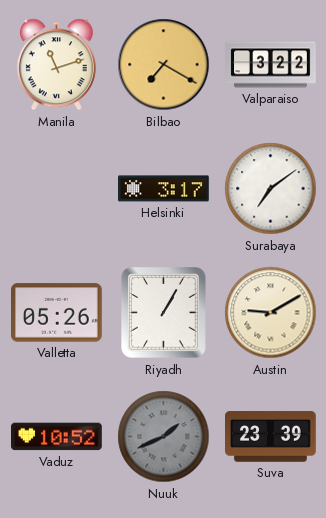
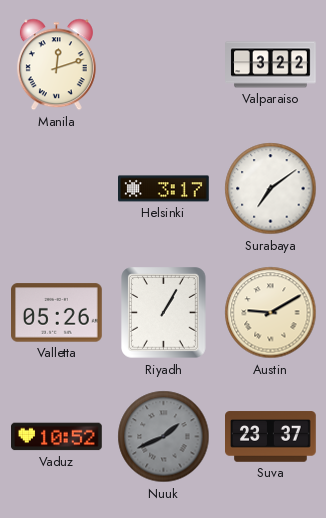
Manila: 11:12 -> 12:12 (56, 65)
Bilbao: 7:20 -> none (164, 65)
Suva: 23:39 -> 23:37 (271, 437)
